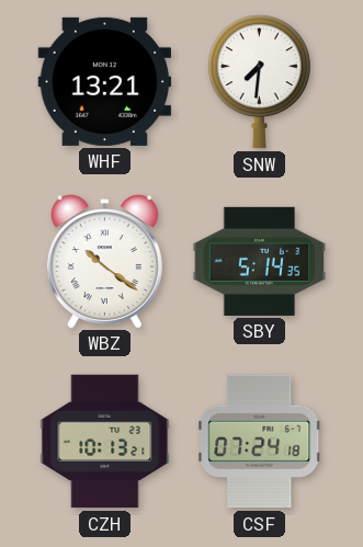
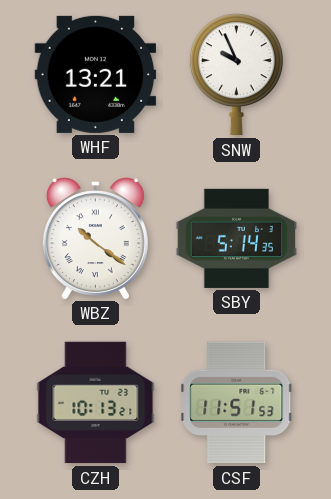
SNW: 7:31 -> 9:56 (236, 75)
CSF: 07:24 -> 11:51 (237, 403)
